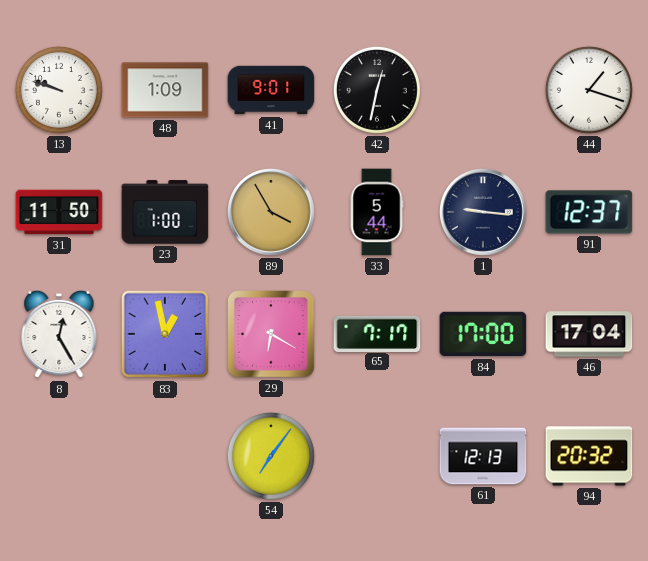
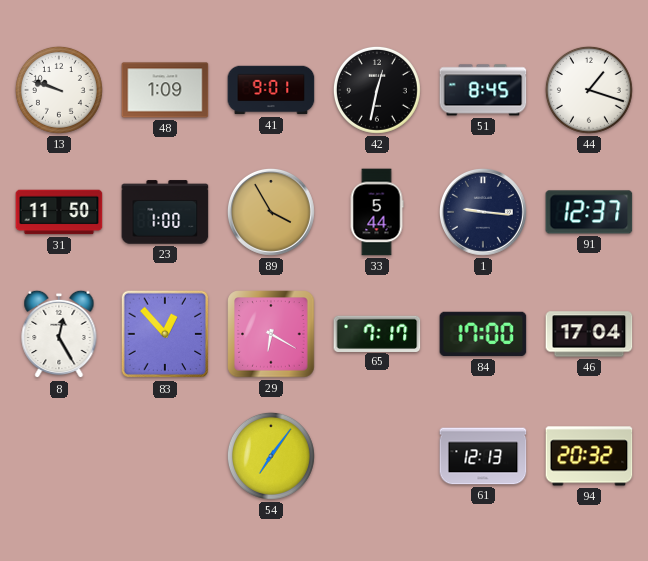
51: none -> 8:45 (483, 90)
83: 12:58 -> 12:53 (165, 334)
